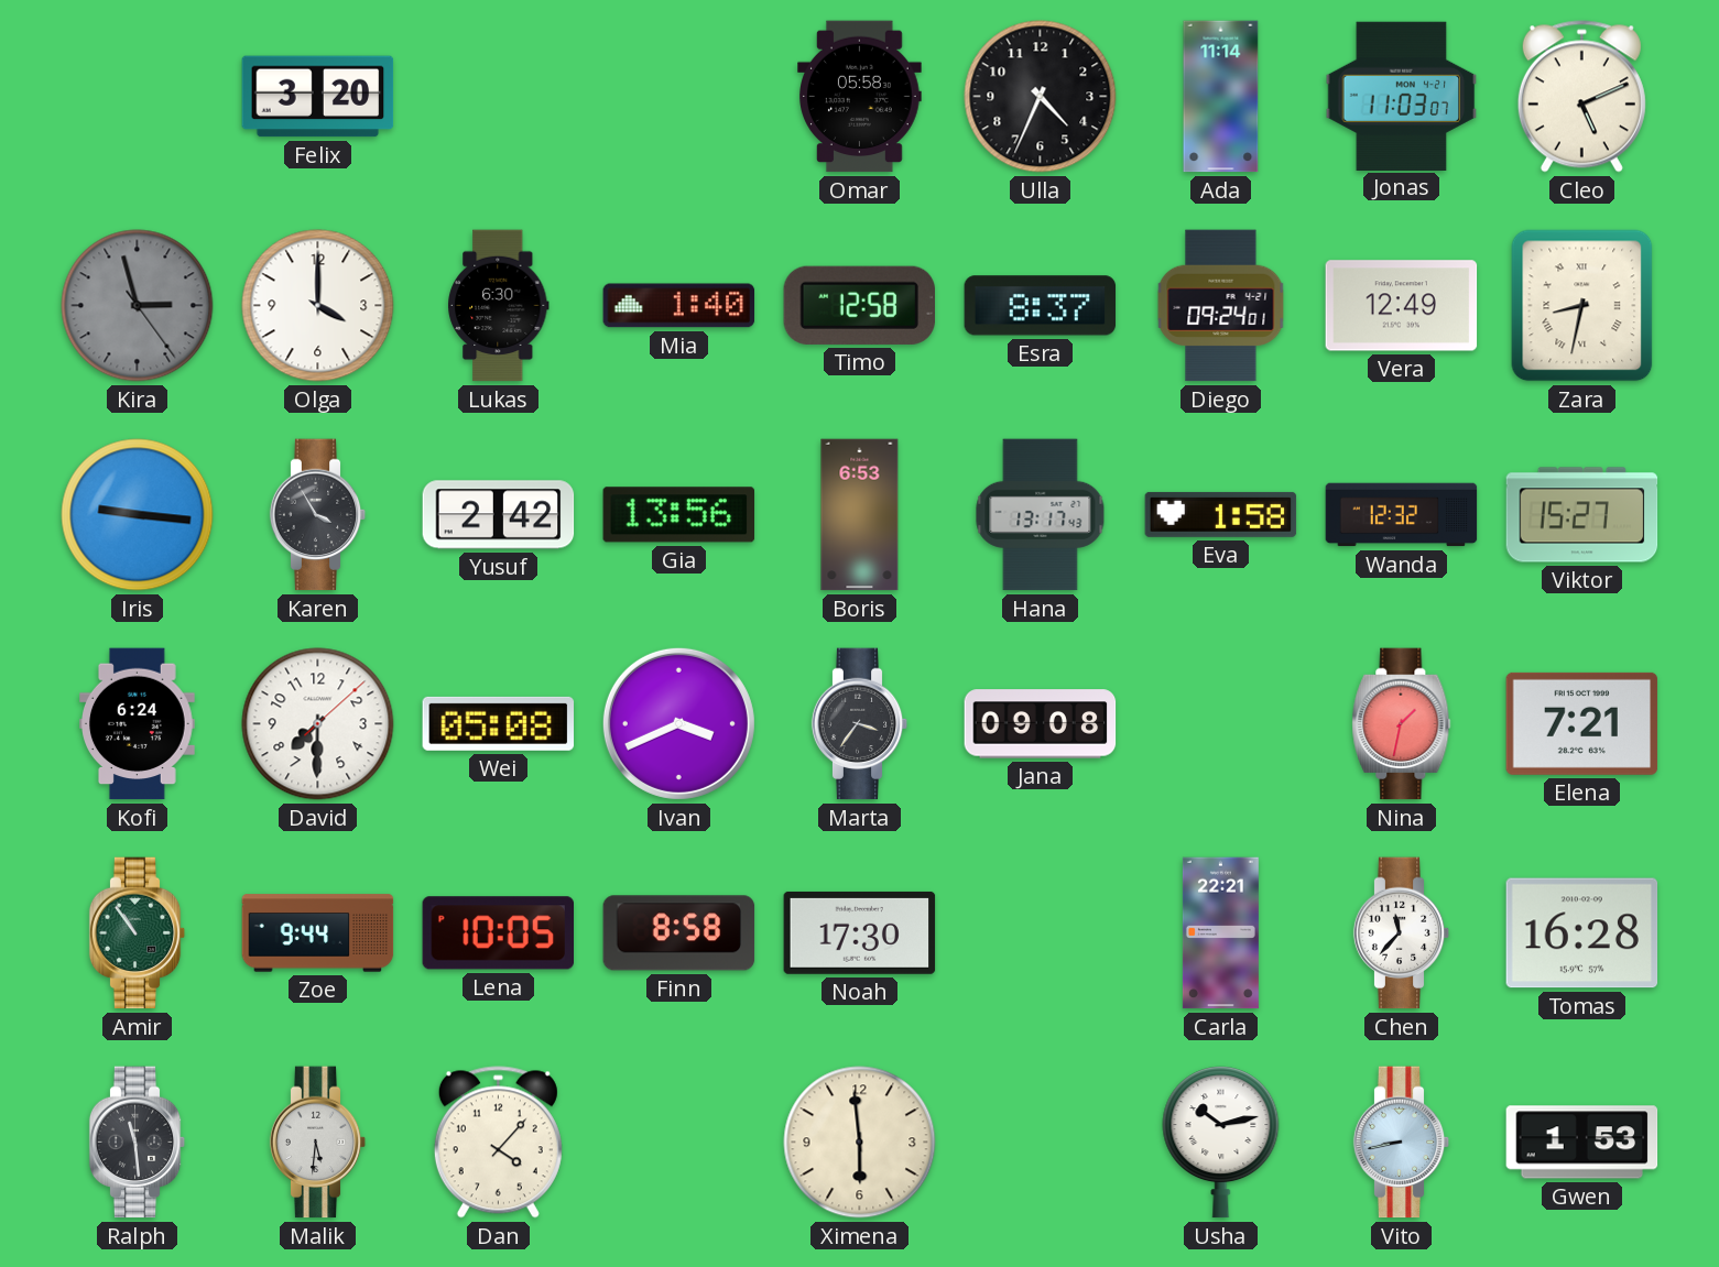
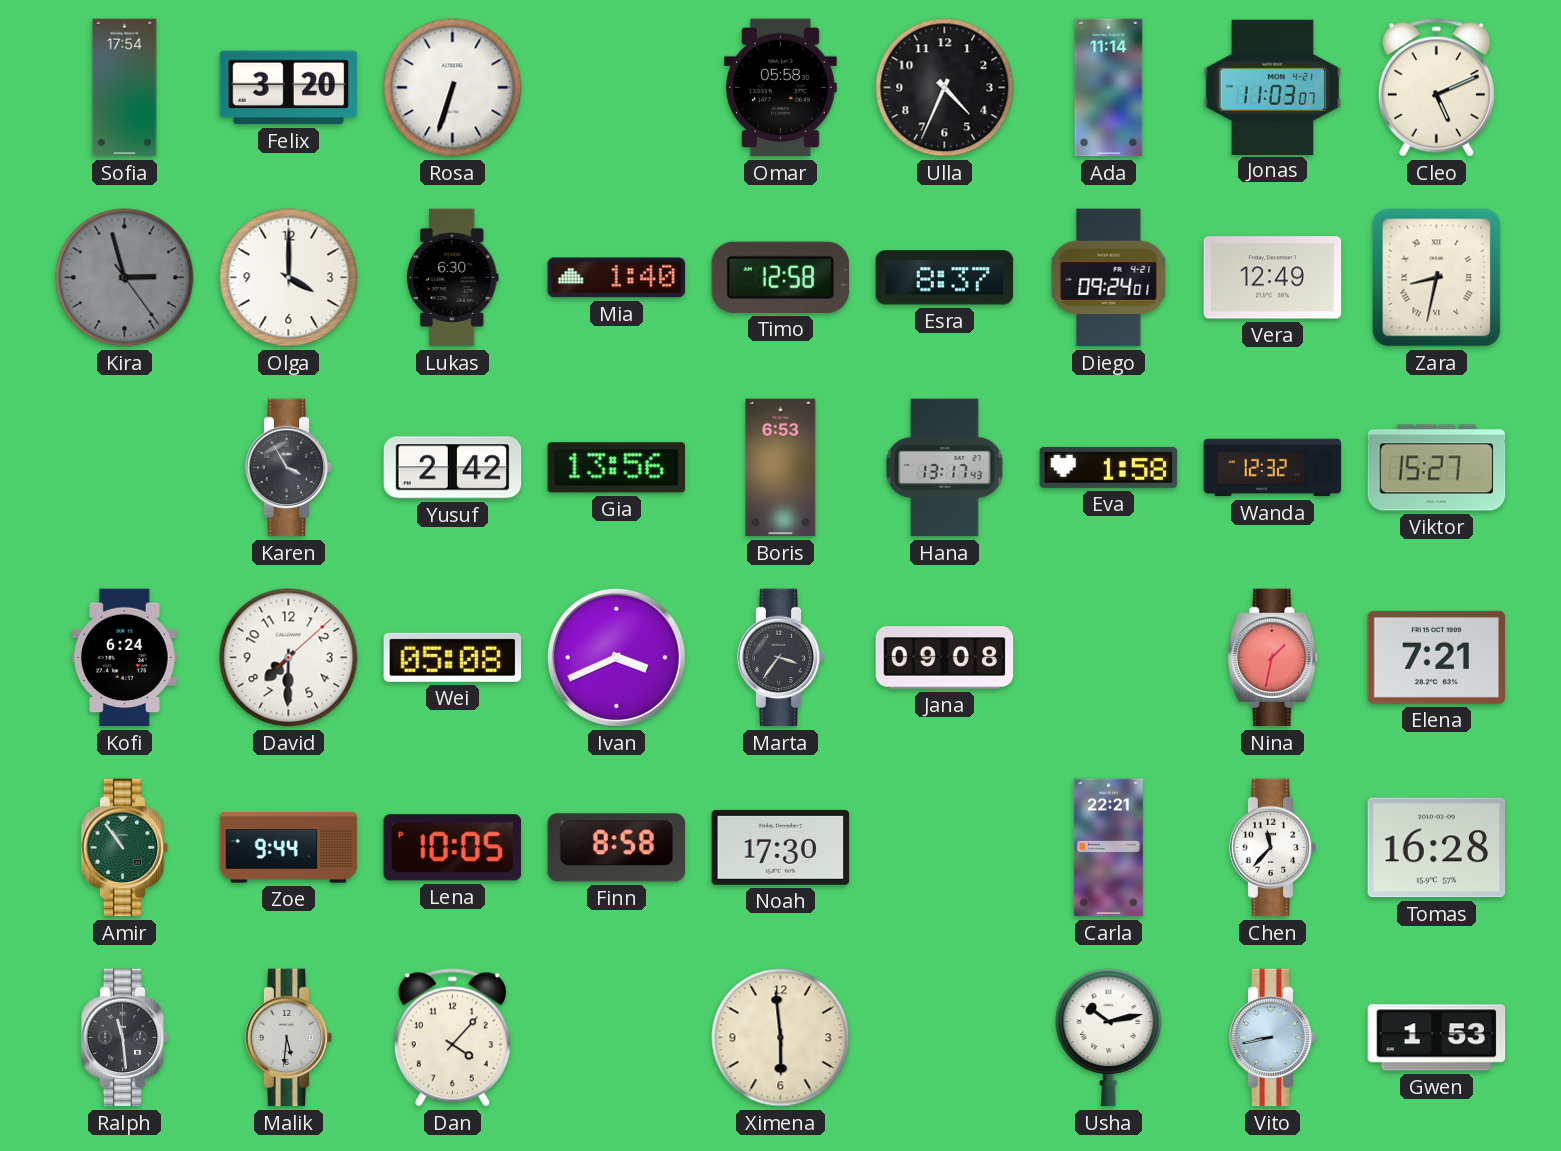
Sofia: none -> 17:54 (125, 88)
Rosa: none -> 6:33 (453, 88)
Iris: 9:16 -> none (138, 515)
